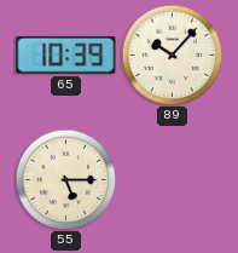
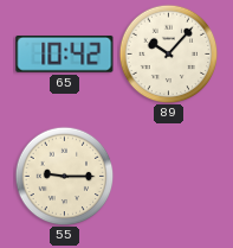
65: 10:39 -> 10:42 (65, 53)
55: 5:15 -> 9:15 (64, 176)
